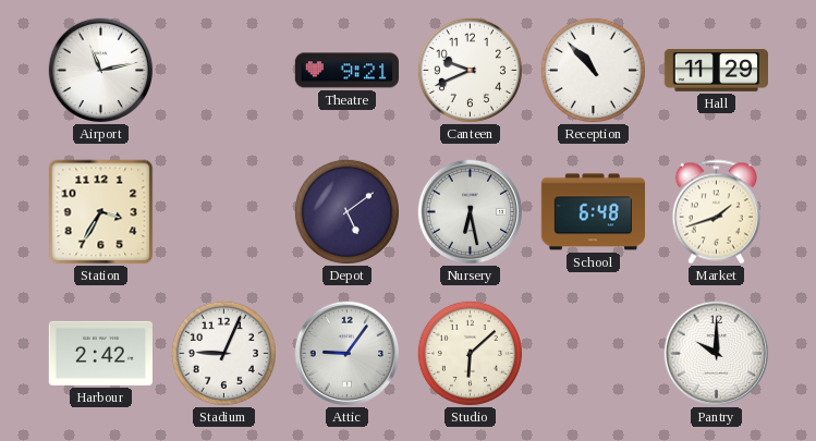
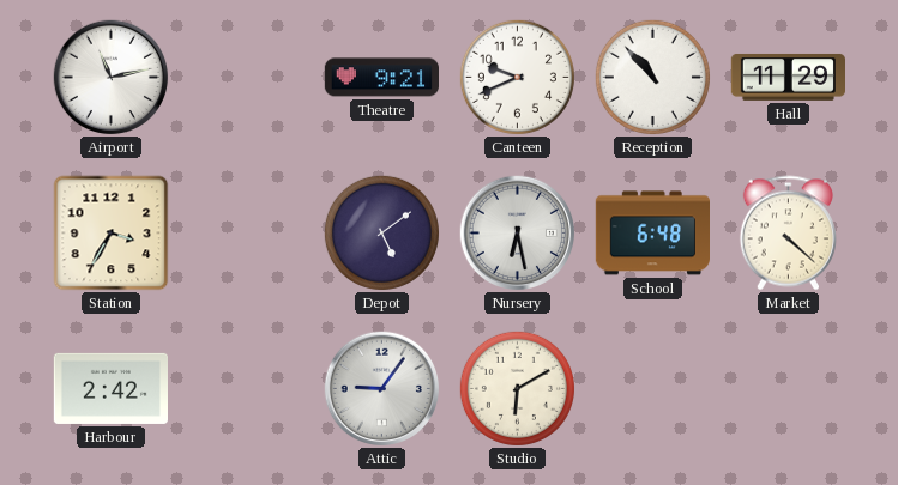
Market: 1:42 -> 4:22 (788, 234)
Stadium: 9:04 -> none (223, 353)
Studio: 6:08 -> 6:10 (517, 388)
Pantry: 10:00 -> none (717, 354)
